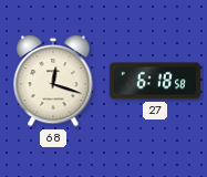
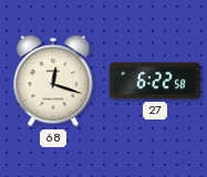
27: 6:18 -> 6:22 (155, 81)
